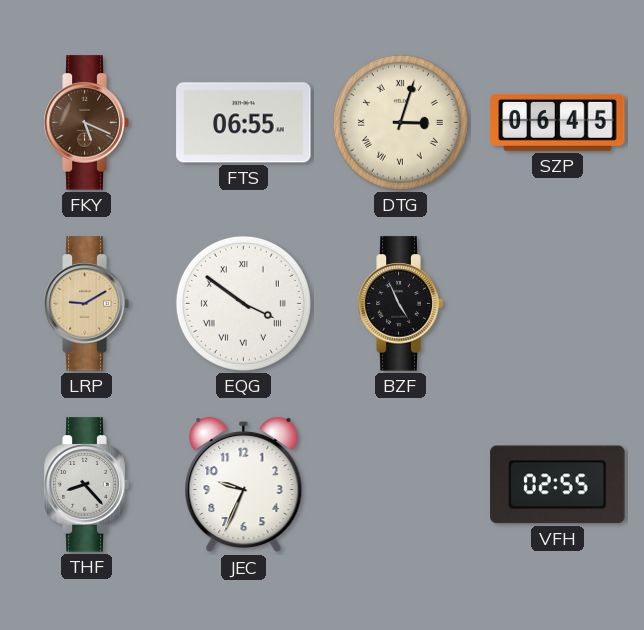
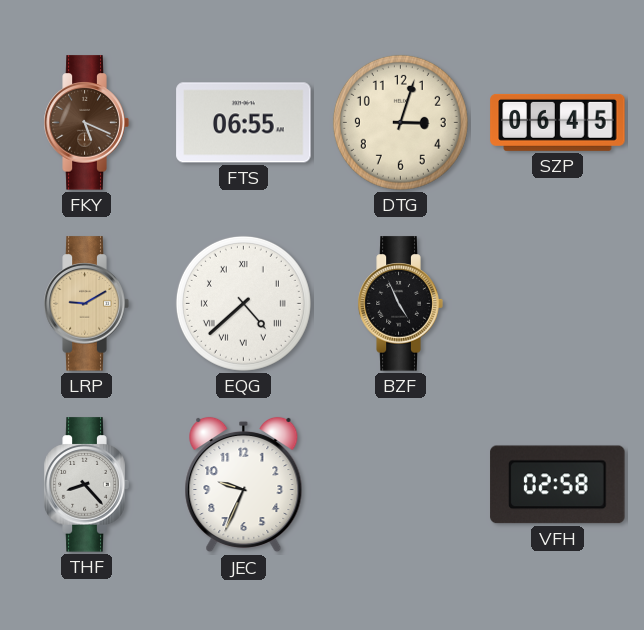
DTG numerals: Roman -> Arabic (400, 122)
EQG: 3:51 -> 4:38 (243, 303)
VFH: 02:55 -> 02:58 (558, 485)
